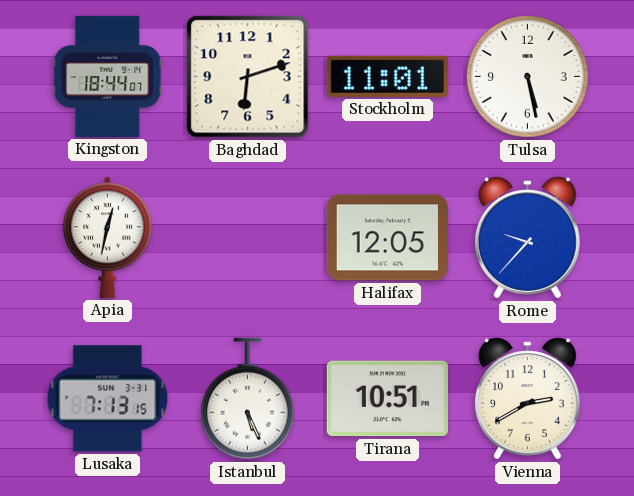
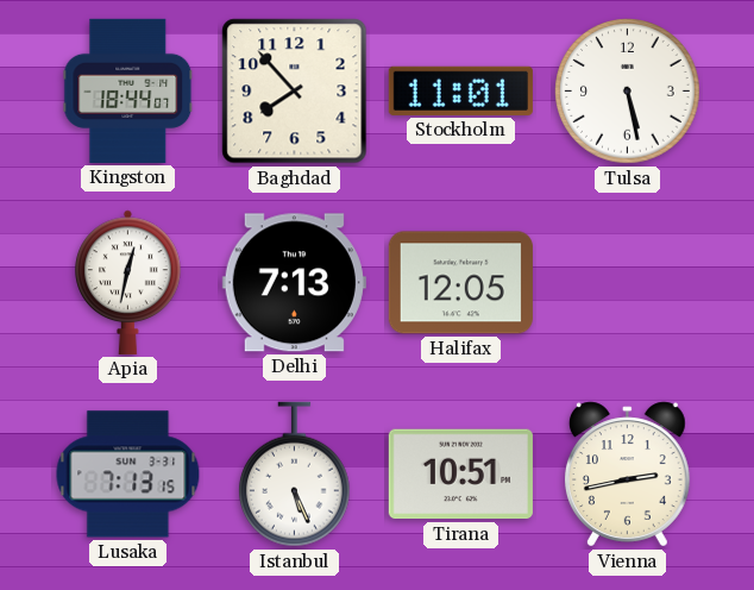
Baghdad: 6:12 -> 7:53 (295, 92)
Delhi: none -> 7:13 (294, 283)
Rome: 9:37 -> none (527, 238)
Vienna: 2:40 -> 2:43 (627, 475)
